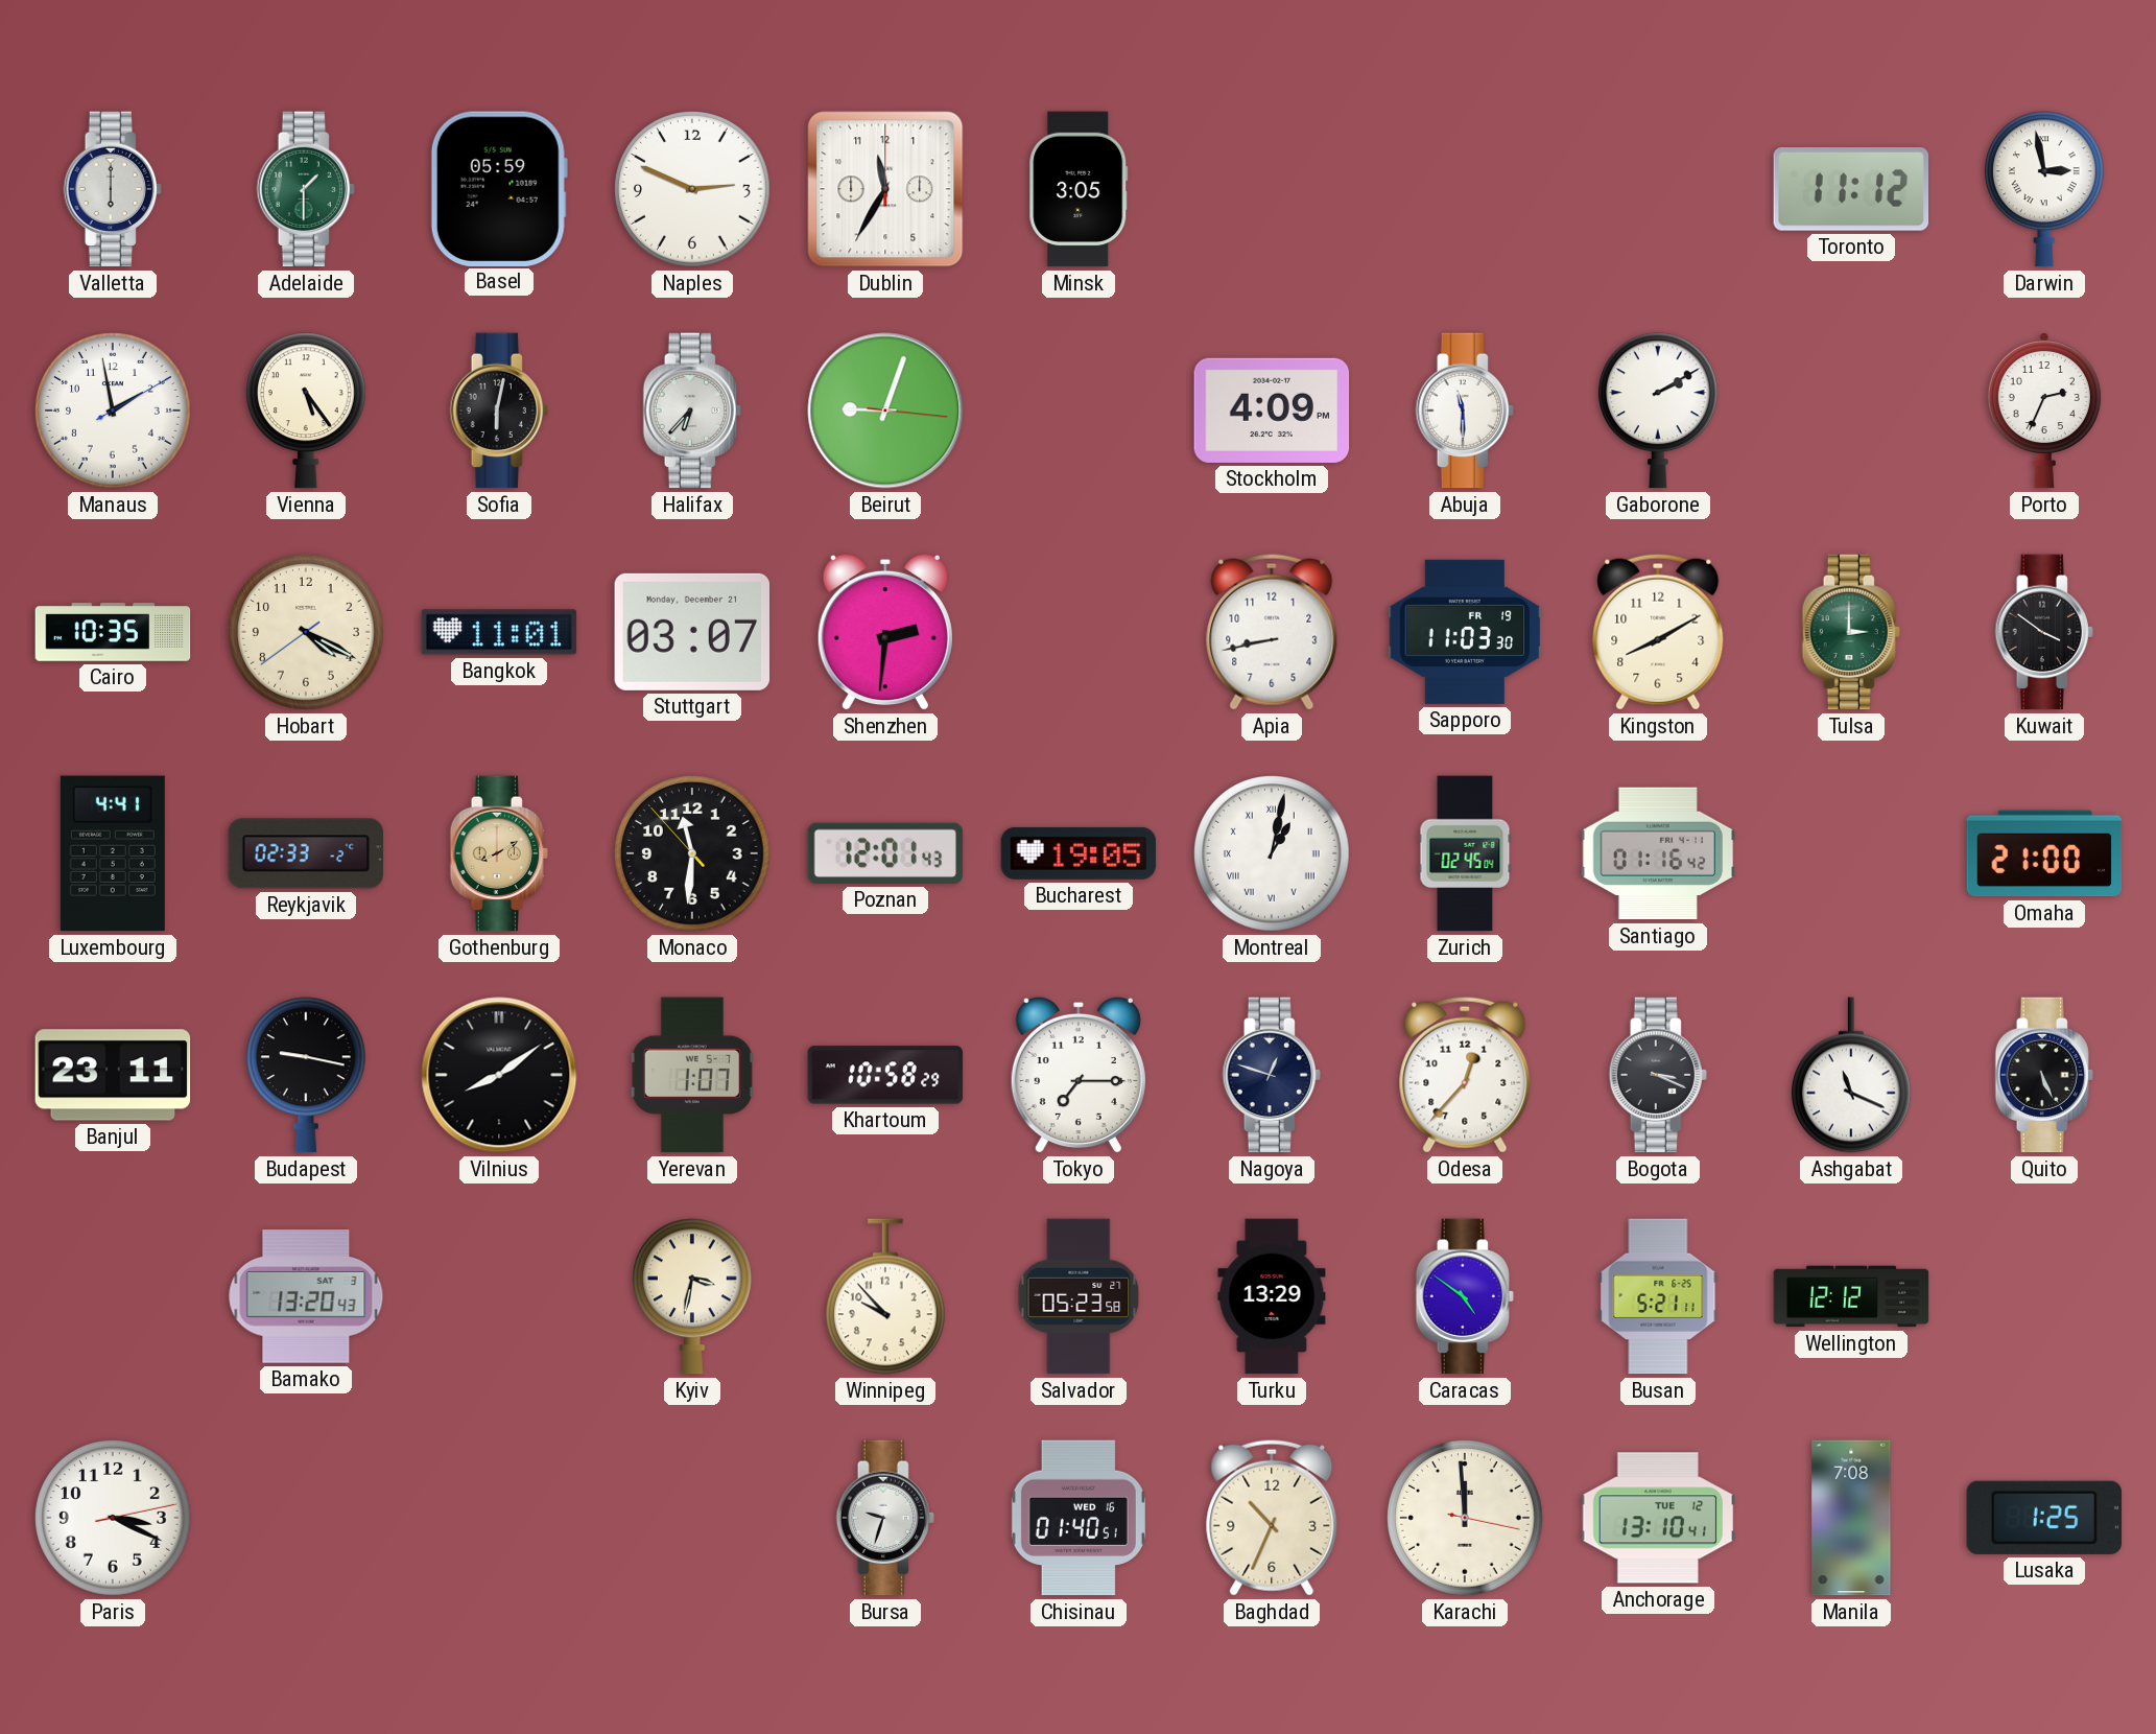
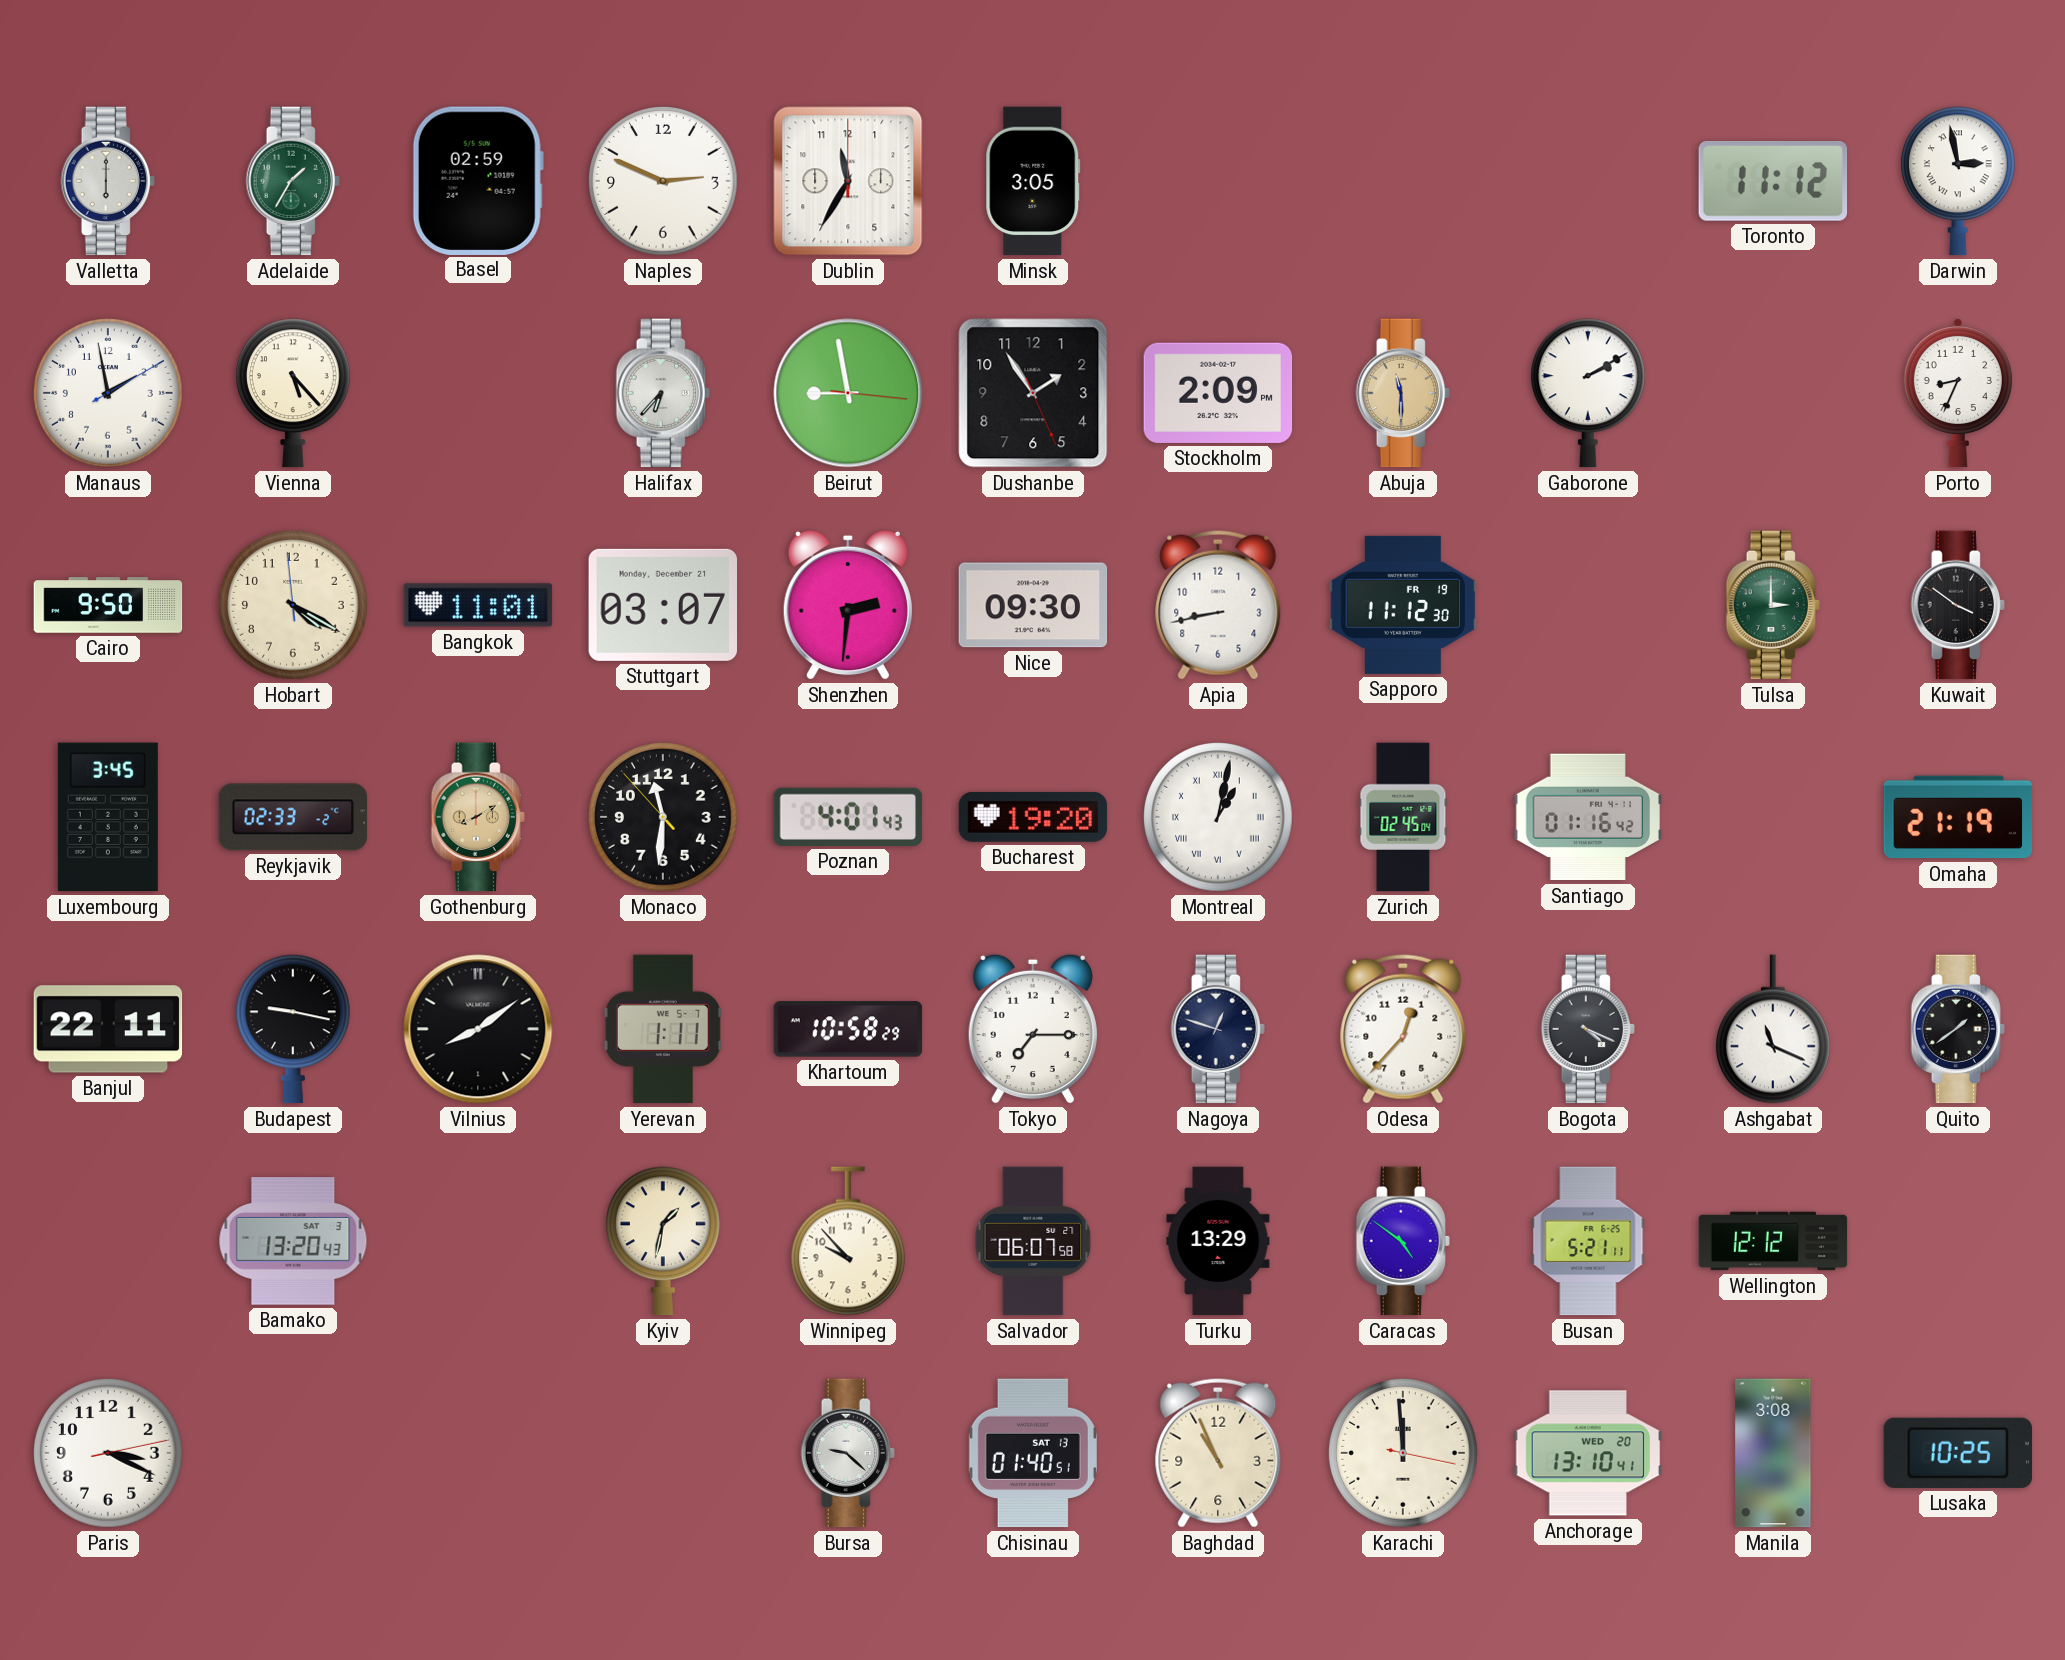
Adelaide: 1:30 -> 1:35 (293, 181)
Basel: 05:59 -> 02:59 (478, 180)
Vienna: 5:24 -> 5:23 (293, 393)
Sofia: 6:02 -> none (499, 411)
Beirut: 9:03 -> 8:58 (848, 393)
Dushanbe: none -> 1:54 (1033, 393)
Stockholm: 4:09 -> 2:09 (1218, 393)
Abuja dial: white -> champagne (1403, 393)
Porto: 2:34 -> 8:34 (1958, 393)
Cairo: 10:35 -> 9:50 (108, 605)
Hobart: 4:19:39 -> 4:19:59 (294, 606)
Nice: none -> 09:30 (1033, 605)
Sapporo: 11:03 -> 11:12 (1403, 605)
Kingston: 8:10 -> none (1658, 632)
Luxembourg: 4:41 -> 3:45 (108, 817)
Poznan: 12:01 -> 4:01 (848, 817)
Bucharest: 19:05 -> 19:20 (1033, 817)
Omaha: 21:00 -> 21:19 (1958, 817)
Banjul: 23:11 -> 22:11 (108, 1029)
Yerevan: 1:07 -> 1:11 (663, 1029)
Bogota: 3:19 -> 4:19 (1588, 1029)
Quito: 5:26 -> 1:39 (1958, 1029)
Kyiv: 3:32 -> 1:32 (663, 1241)
Salvador: 05:23 -> 06:07 (1033, 1241)
Bursa: 9:33 -> 9:22 (848, 1453)
Chisinau date: WED 16 -> SAT 13 (1033, 1453)
Baghdad: 10:34 -> 10:56 (1218, 1453)
Anchorage date: TUE 12 -> WED 20 (1588, 1453)
Manila: 7:08 -> 3:08 (1773, 1453)
Lusaka: 1:25 -> 10:25 (1957, 1453)
